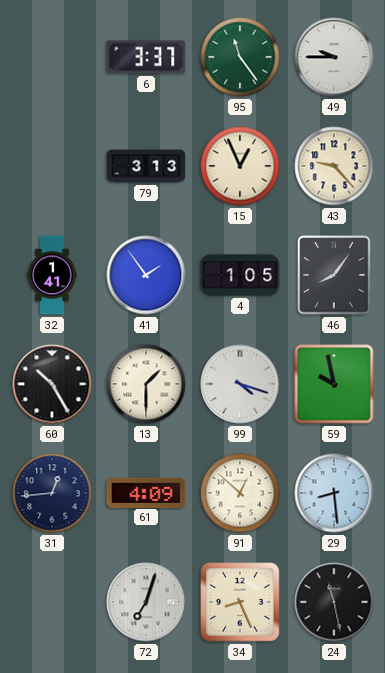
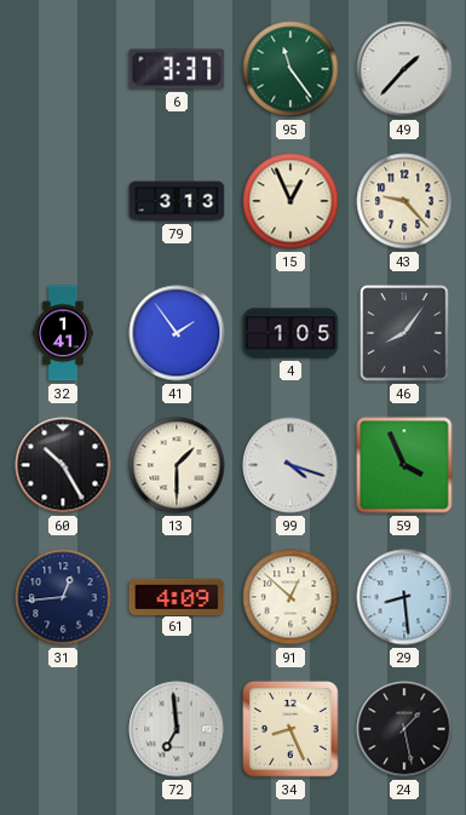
49: 9:45 -> 1:37 (404, 69)
59: 9:58 -> 3:56 (404, 465)
72: 7:03 -> 6:59 (177, 729)
24: 11:28 -> 1:28 (404, 729)
